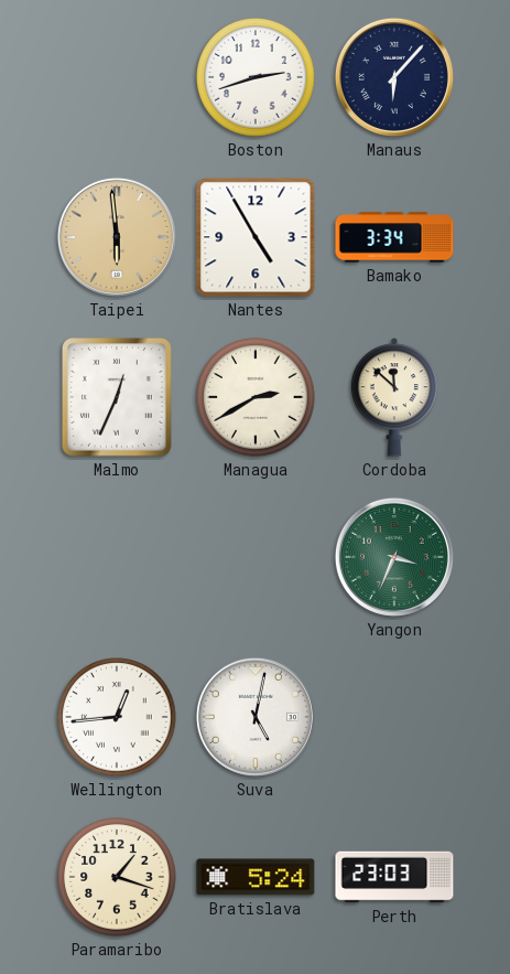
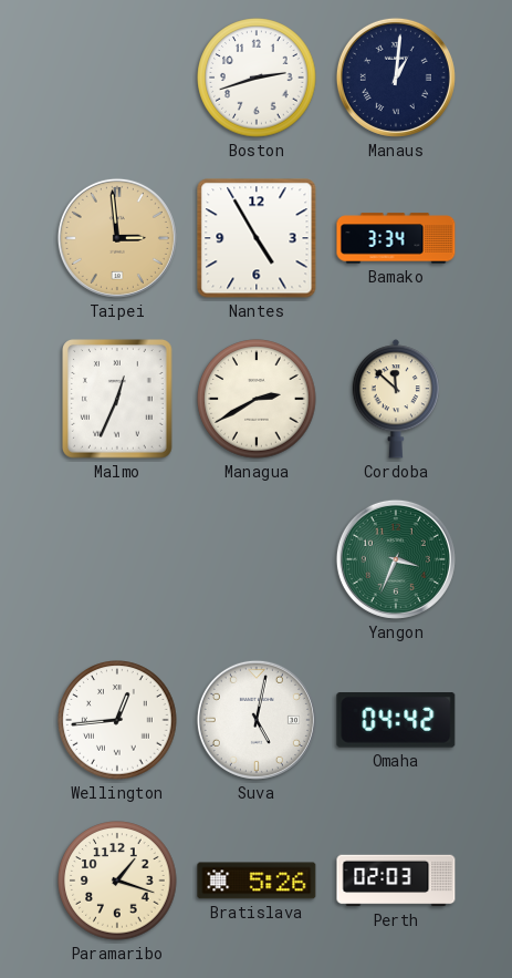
Manaus: 6:07 -> 1:01 (396, 78)
Taipei: 5:59 -> 2:59 (117, 238)
Omaha: none -> 04:42 (396, 721)
Bratislava: 5:24 -> 5:26 (257, 881)
Perth: 23:03 -> 02:03 (396, 881)
